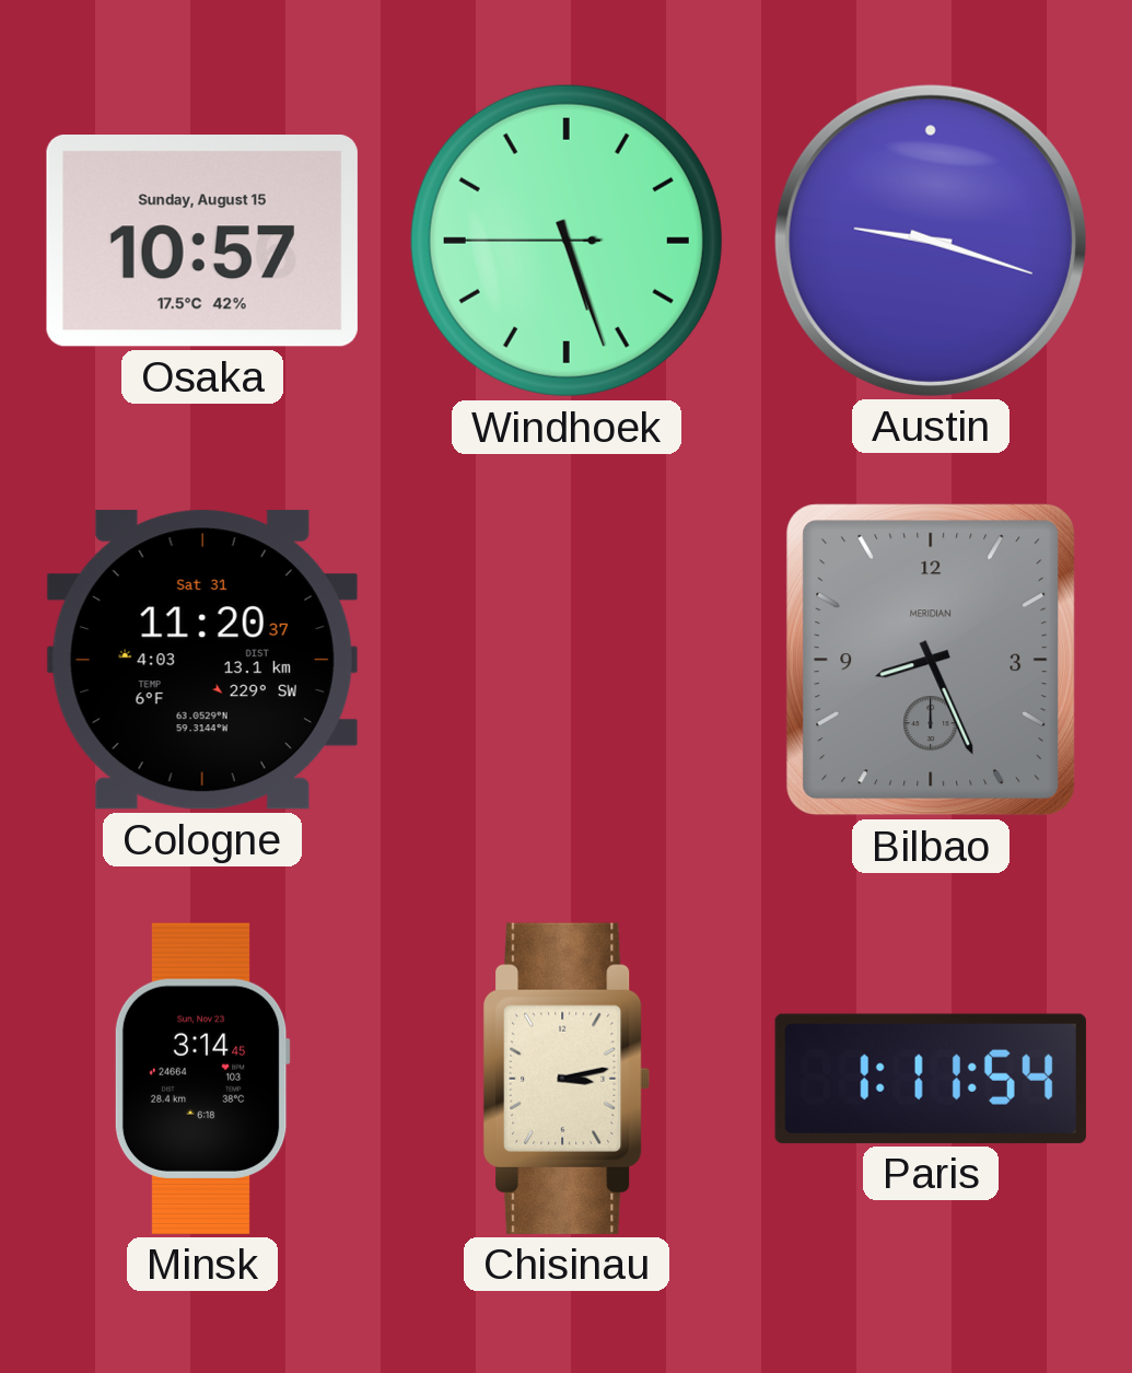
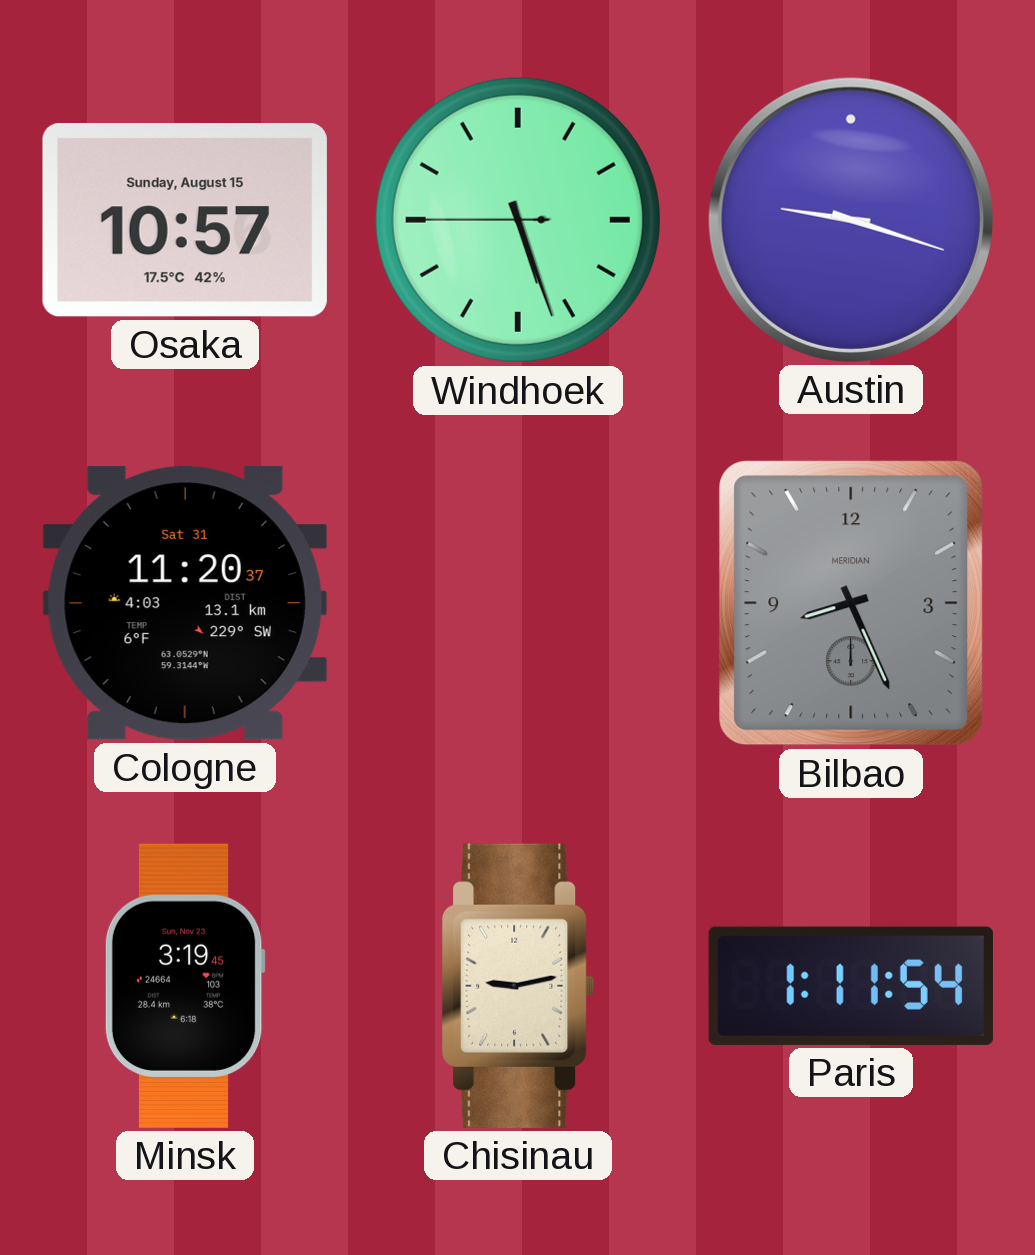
Minsk: 3:14 -> 3:19 (185, 986)
Chisinau: 3:13 -> 9:13 (519, 986)
